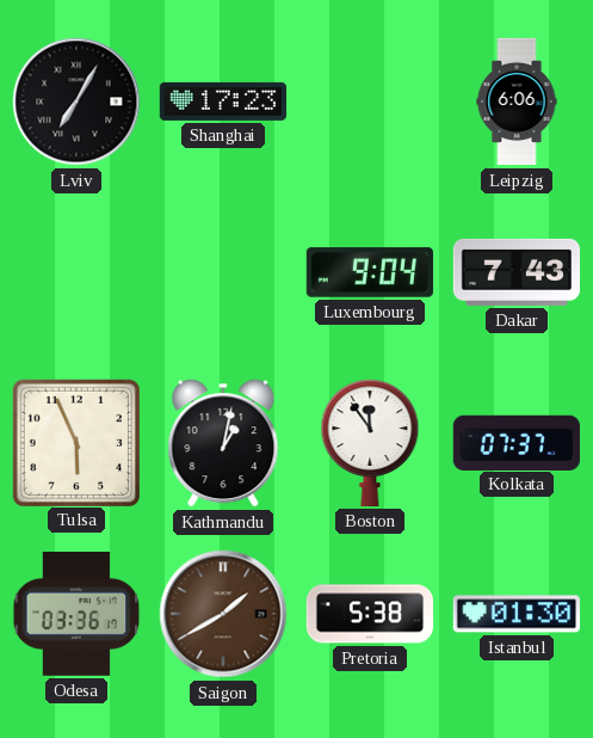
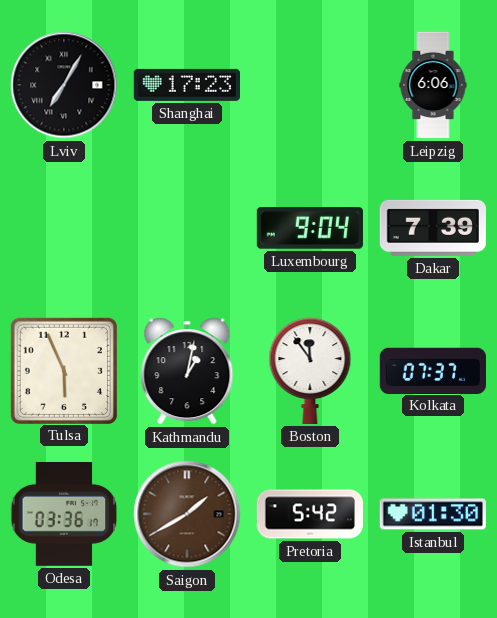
Dakar: 7:43 -> 7:39 (432, 228)
Pretoria: 5:38 -> 5:42 (309, 514)
